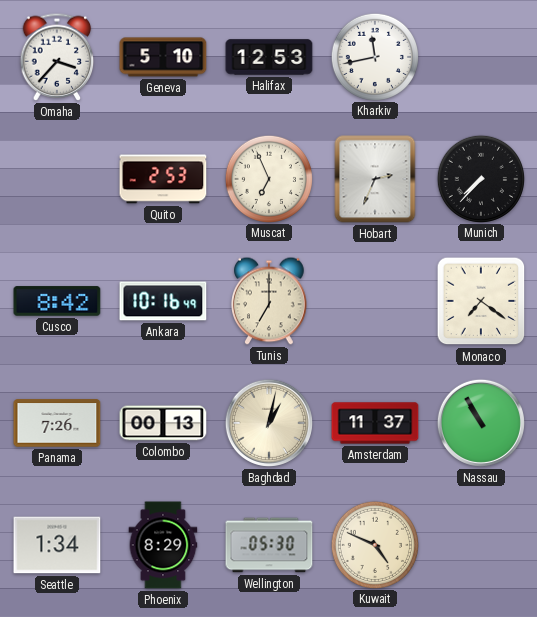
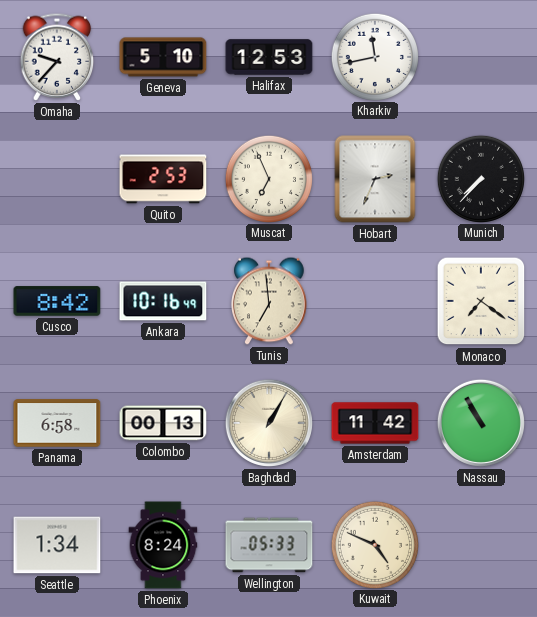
Omaha: 3:37 -> 9:37 (57, 57)
Tunis: 7:00 -> 6:59 (269, 301)
Panama: 7:26 -> 6:58 (57, 423)
Baghdad: 1:02 -> 1:05 (269, 423)
Amsterdam: 11:37 -> 11:42 (375, 423)
Phoenix: 8:29 -> 8:24 (163, 545)
Wellington: 05:30 -> 05:33 (269, 545)
